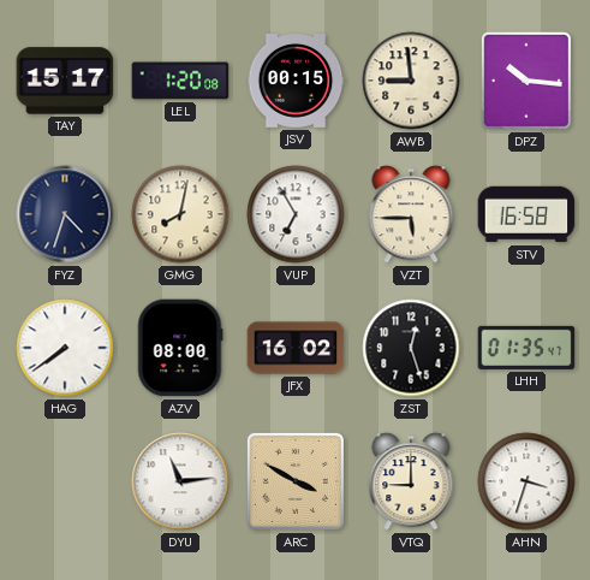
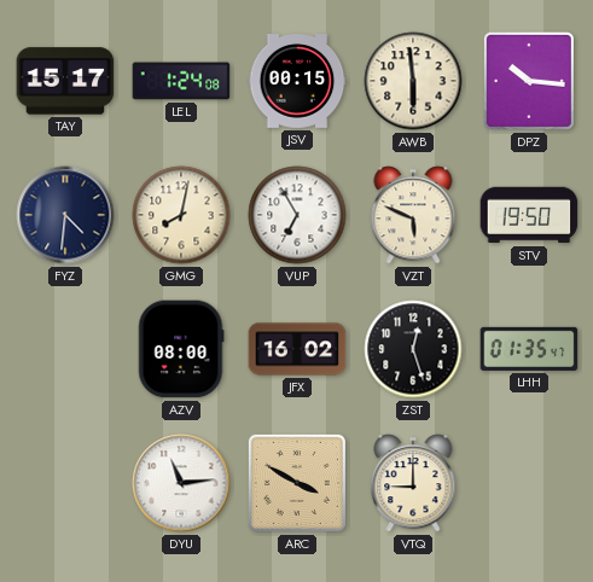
LEL: 1:20 -> 1:24 (181, 81)
AWB: 8:59 -> 5:59 (413, 81)
FYZ: 4:33 -> 4:31 (65, 215)
VZT: 5:45 -> 5:49 (413, 215)
STV: 16:58 -> 19:50 (529, 215)
HAG: 7:39 -> none (65, 348)
AHN: 3:33 -> none (526, 481)
